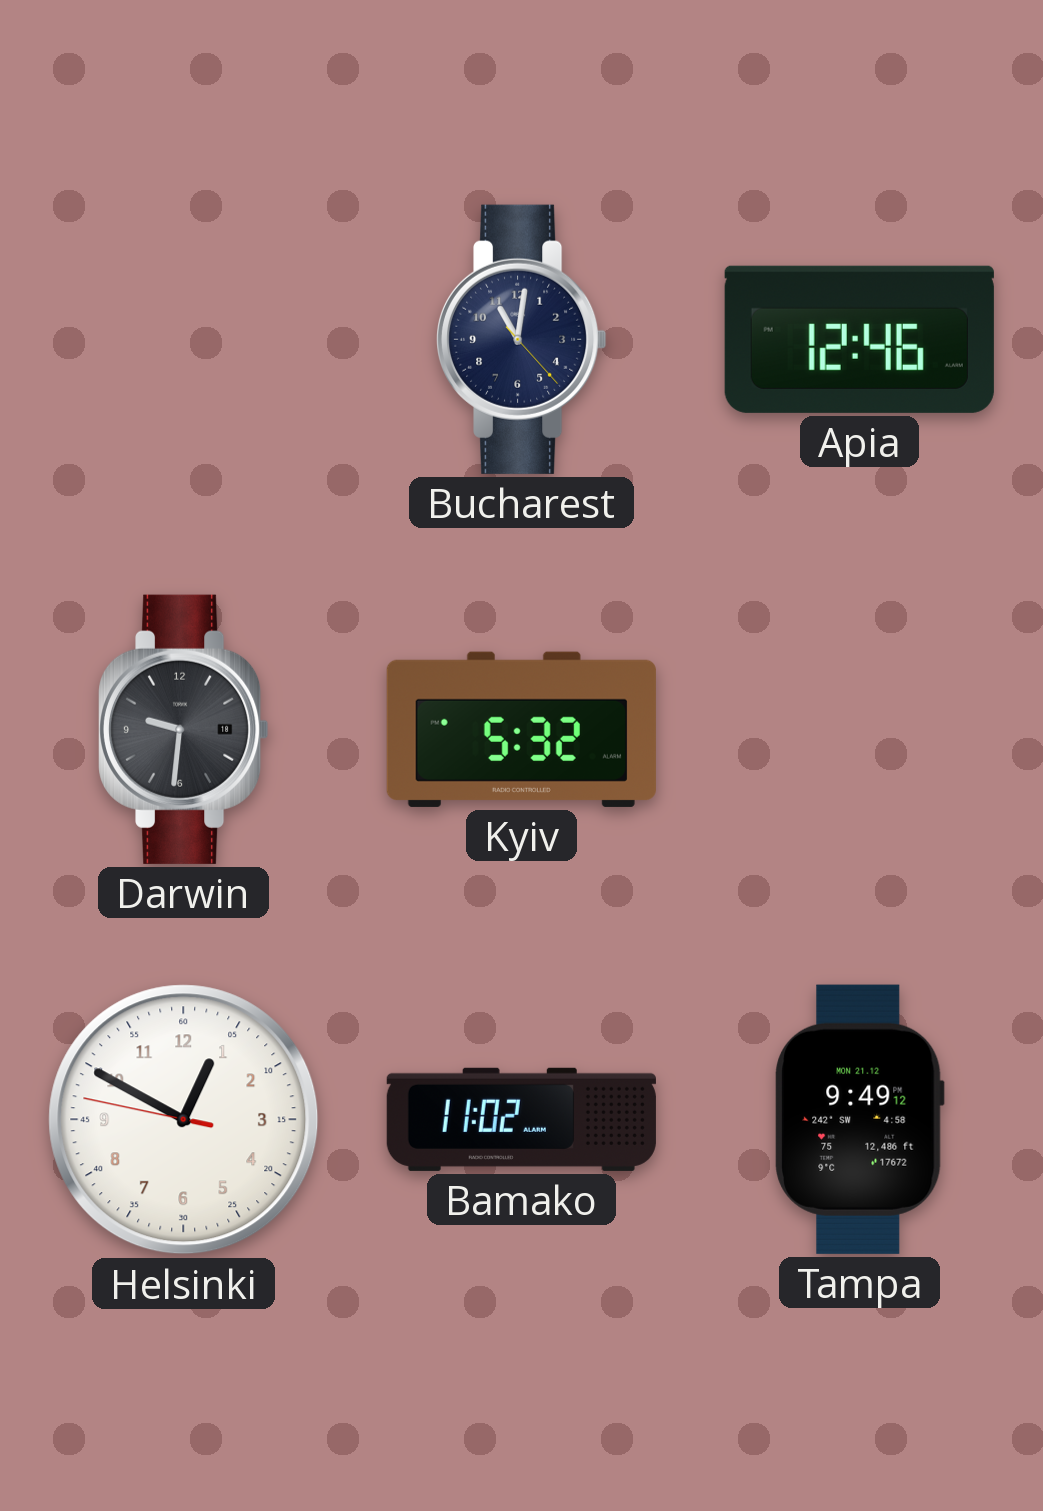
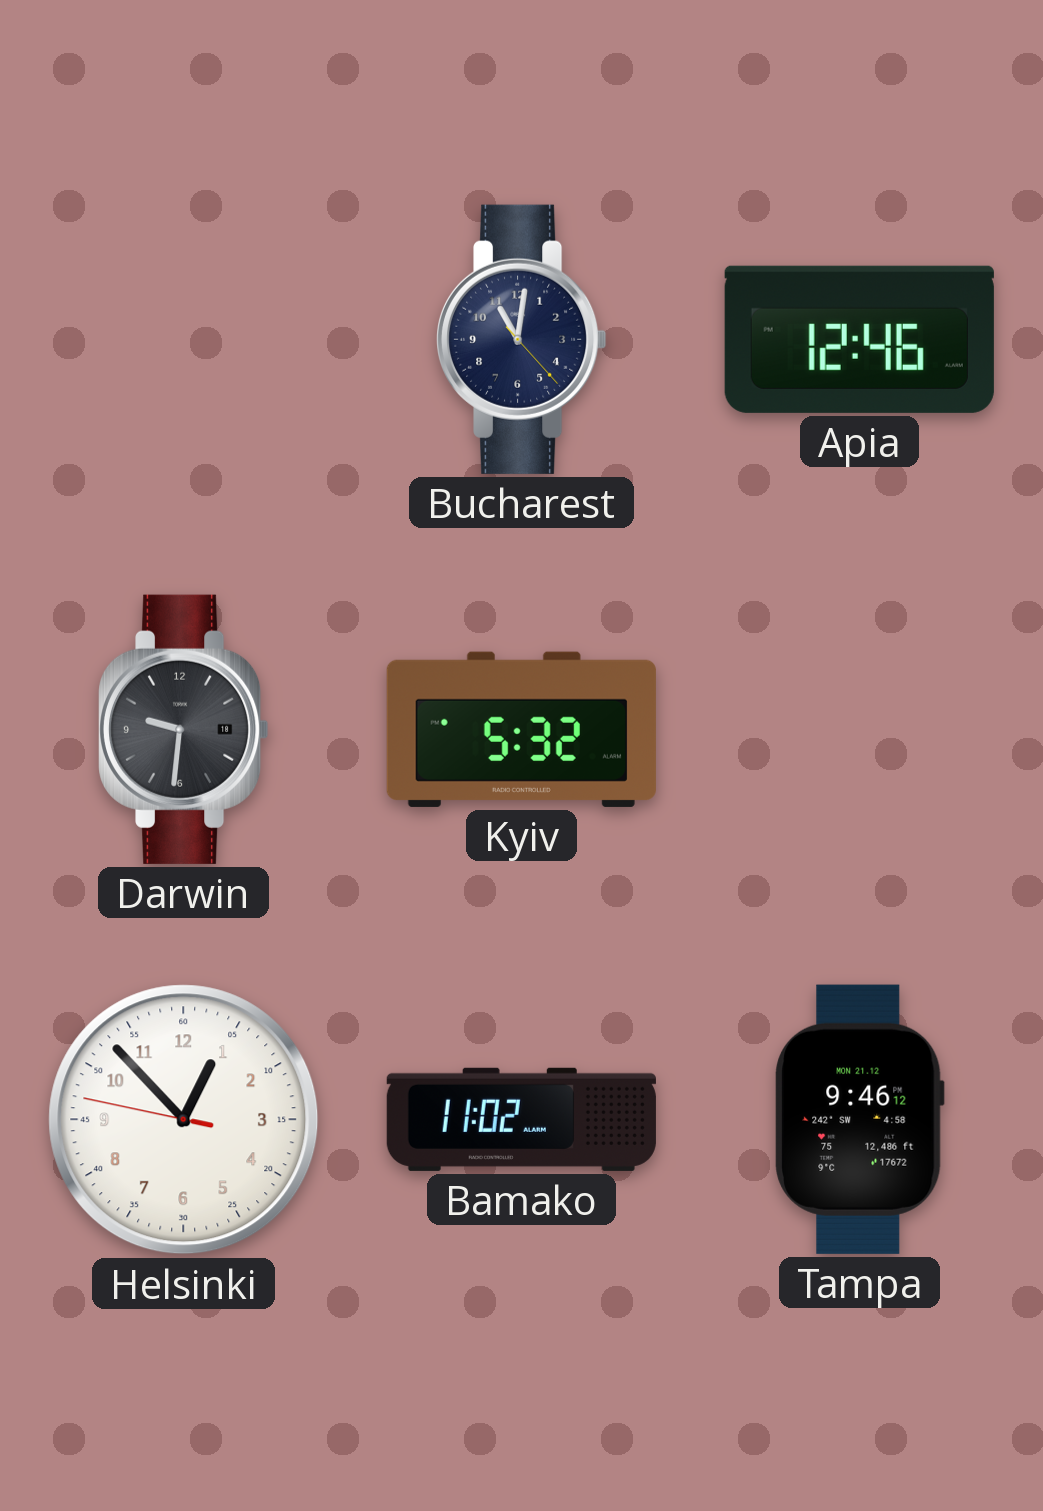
Helsinki: 12:49 -> 12:52 (184, 1120)
Tampa: 9:49 -> 9:46 (859, 1119)
